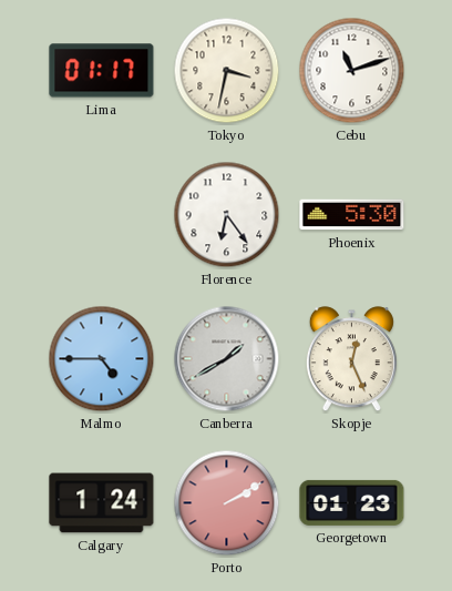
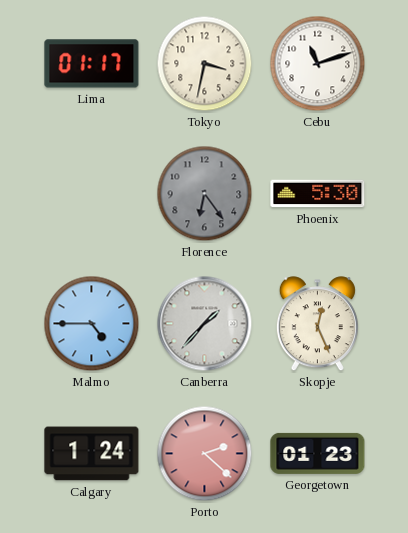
Florence dial: white -> grey (205, 194)
Canberra: 1:40 -> 1:37 (205, 324)
Porto: 2:10 -> 2:22 (205, 454)
